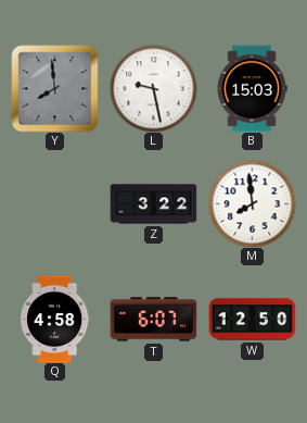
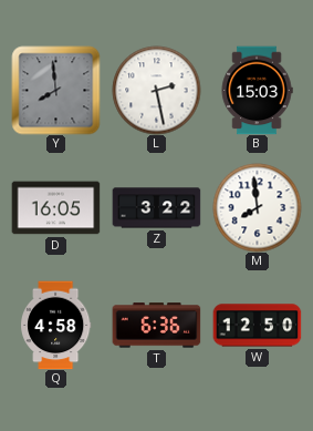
L: 9:28 -> 2:28 (156, 90)
D: none -> 16:05 (55, 208)
T: 6:07 -> 6:36 (156, 326)
